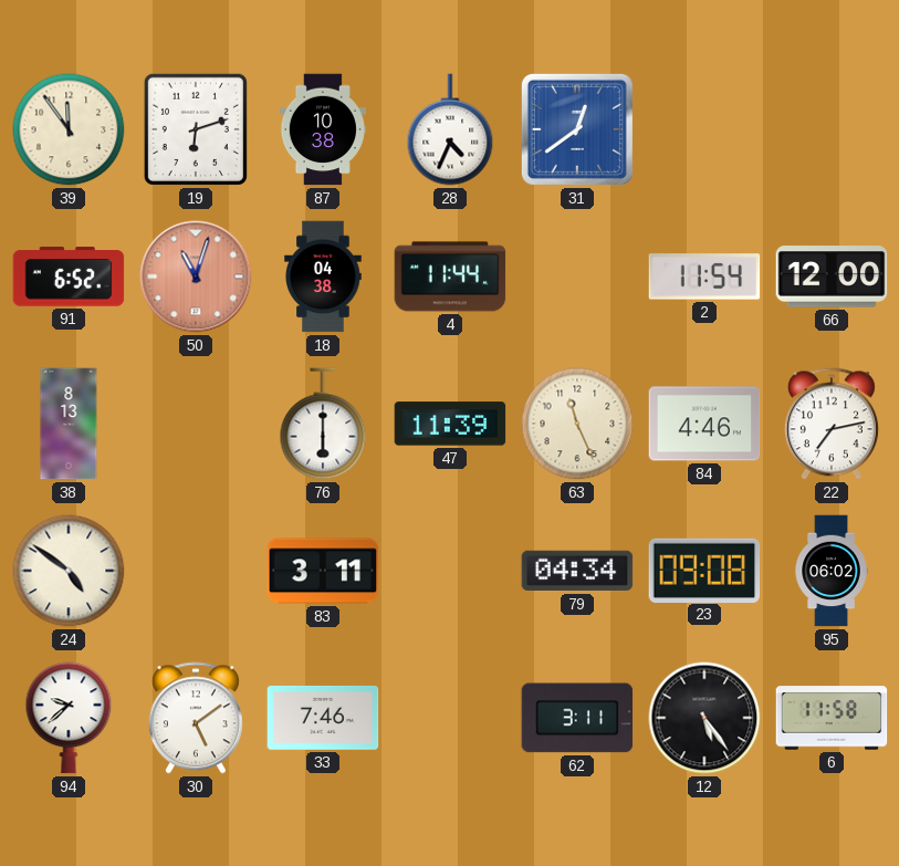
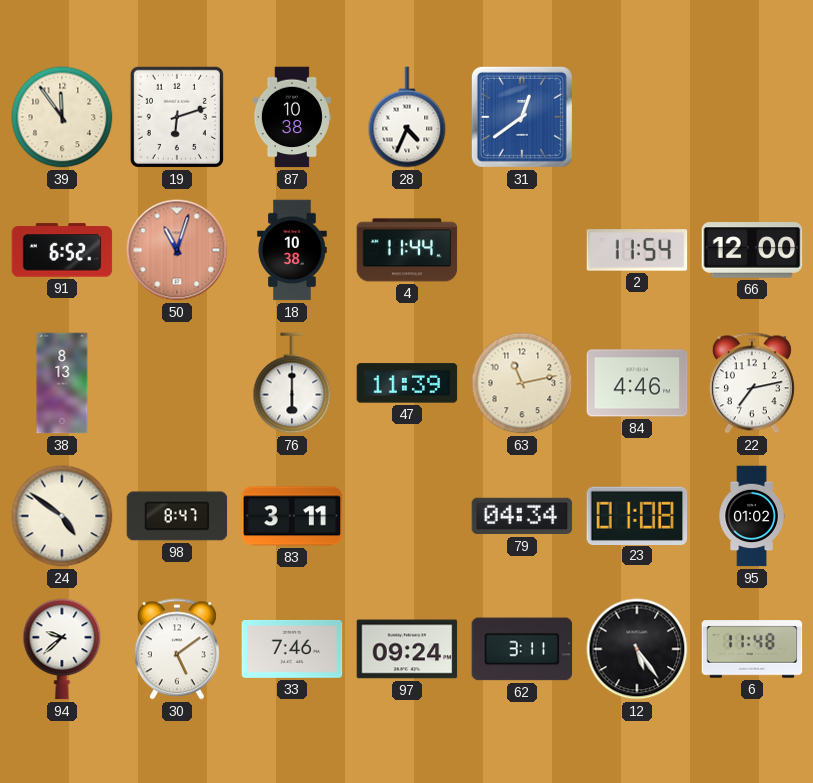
18: 04:38 -> 10:38 (292, 250)
63: 11:26 -> 11:13 (522, 383)
98: none -> 8:47 (177, 516)
23: 09:08 -> 01:08 (637, 515)
95: 06:02 -> 01:02 (752, 516)
97: none -> 09:24 (407, 649)
6: 11:58 -> 11:48 (752, 649)
